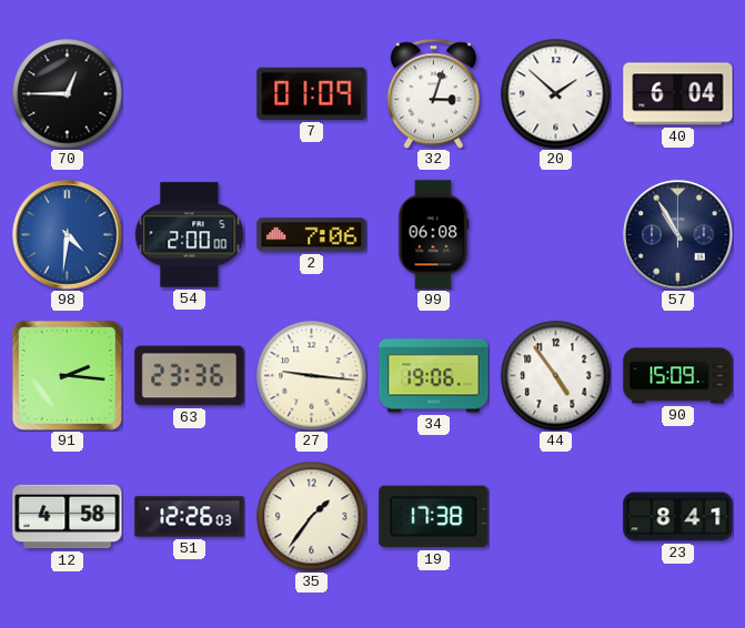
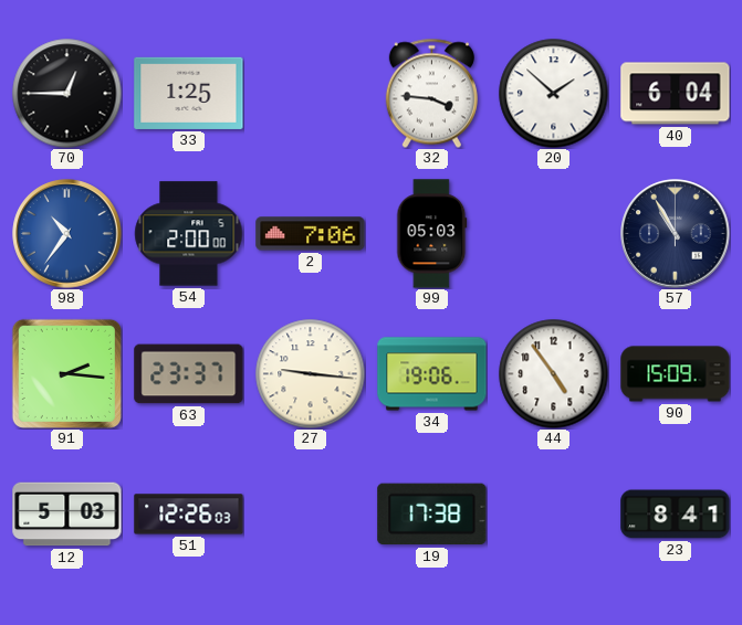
33: none -> 1:25 (189, 93)
7: 01:09 -> none (312, 93)
32: 3:03 -> 3:46 (431, 93)
98: 4:31 -> 10:36 (67, 234)
99: 06:08 -> 05:03 (432, 234)
63: 23:36 -> 23:37 (189, 374)
12: 4:58 -> 5:03 (67, 515)
35: 1:36 -> none (312, 517)
